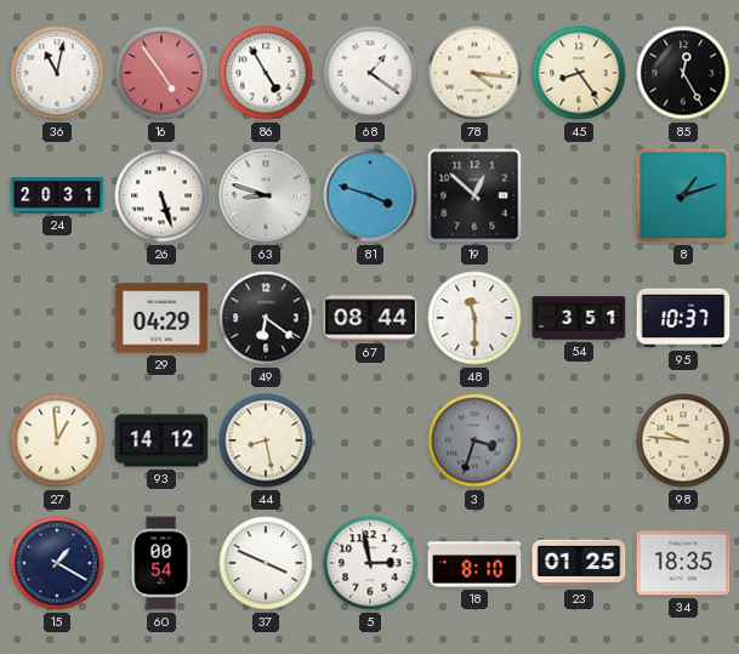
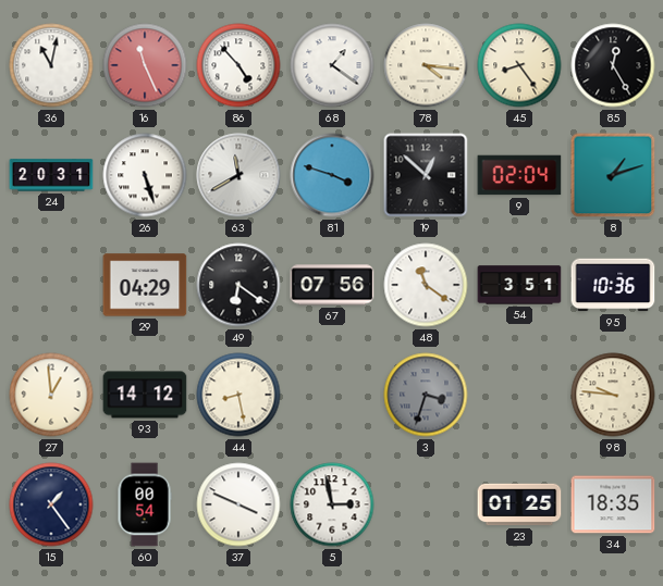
16: 4:54 -> 11:26 (145, 65)
86: 4:55 -> 4:53 (238, 65)
63: 8:48 -> 11:40 (238, 175)
9: none -> 02:04 (519, 175)
67: 08:44 -> 07:56 (332, 285)
48: 11:30 -> 11:21 (426, 285)
95: 10:37 -> 10:36 (613, 285)
15: 1:20 -> 1:24 (51, 504)
18: 8:10 -> none (474, 563)
